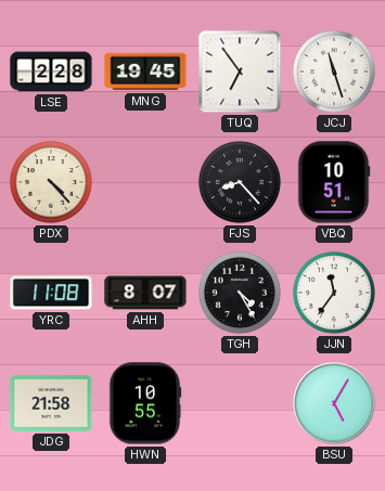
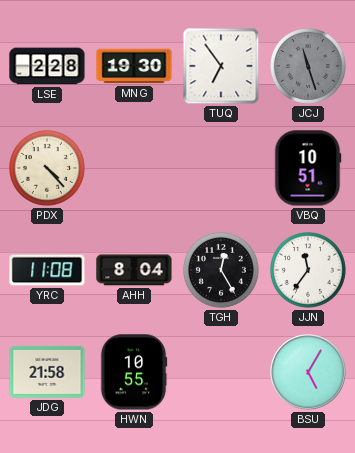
MNG: 19:45 -> 19:30 (134, 66)
JCJ dial: white -> grey (308, 66)
FJS: 8:23 -> none (240, 182)
AHH: 8:07 -> 8:04 (134, 270)
TGH: 4:25 -> 12:25 (221, 270)
